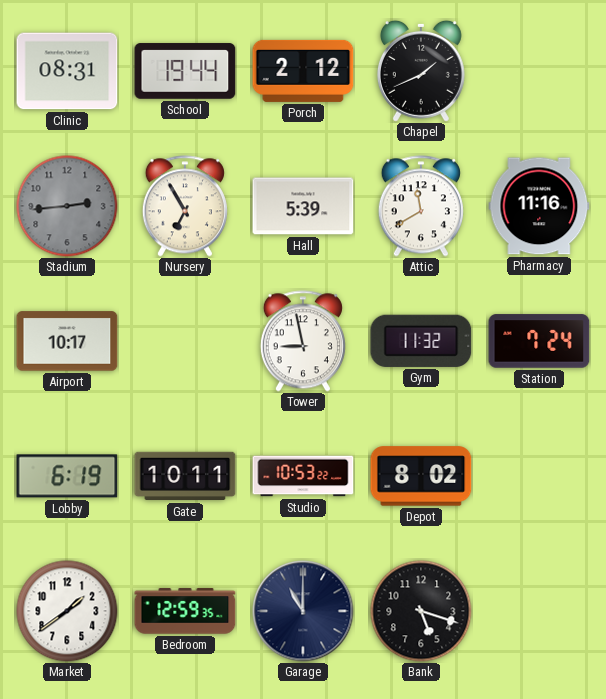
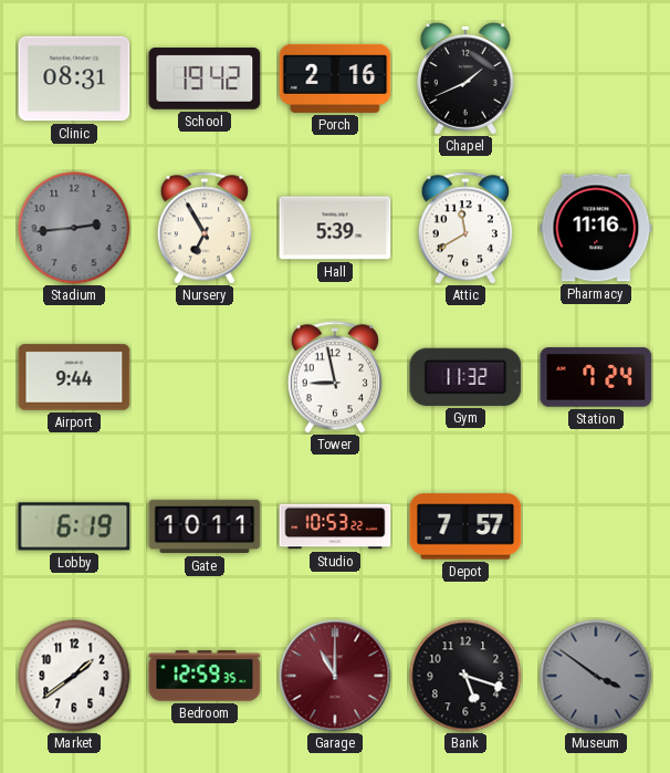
School: 19:44 -> 19:42 (205, 79)
Porch: 2:12 -> 2:16 (335, 79)
Airport: 10:17 -> 9:44 (74, 377)
Depot: 8:02 -> 7:57 (465, 526)
Garage dial: navy -> burgundy (335, 676)
Museum: none -> 3:51 (596, 676)
